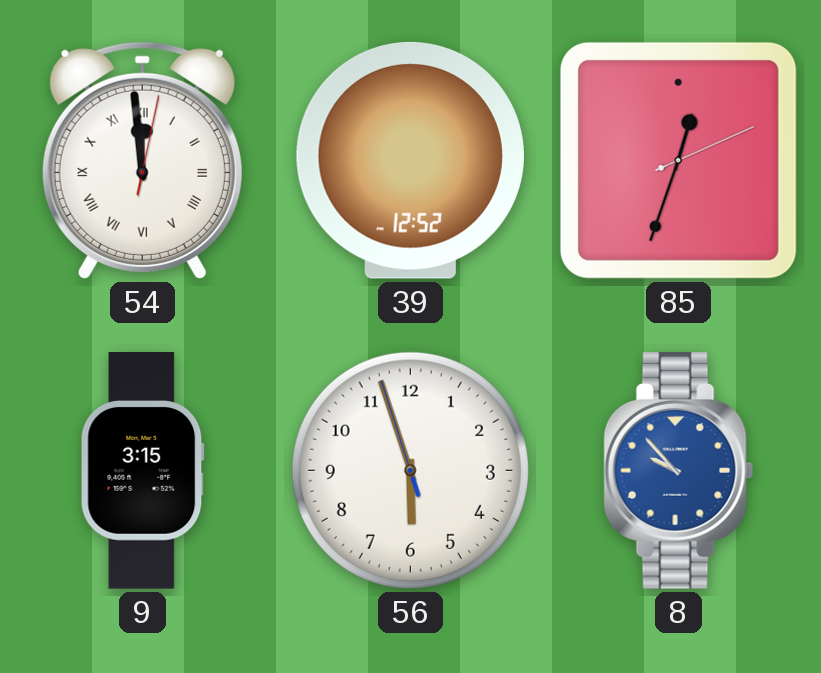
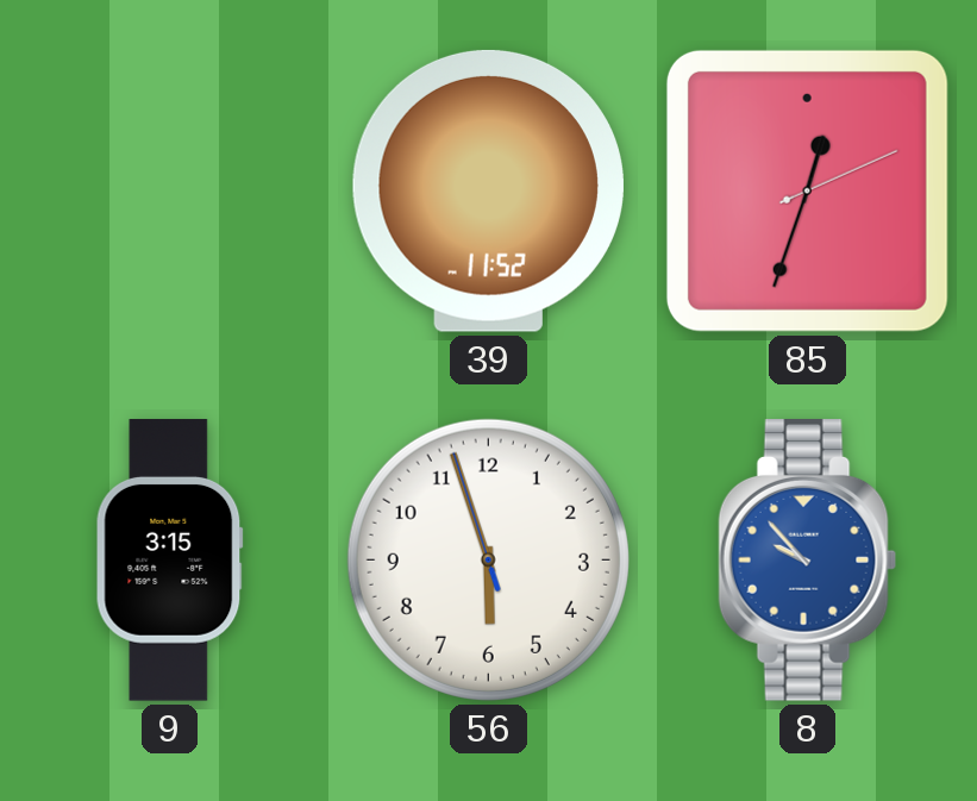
54: 11:59 -> none (142, 160)
39: 12:52 -> 11:52 (488, 190)
